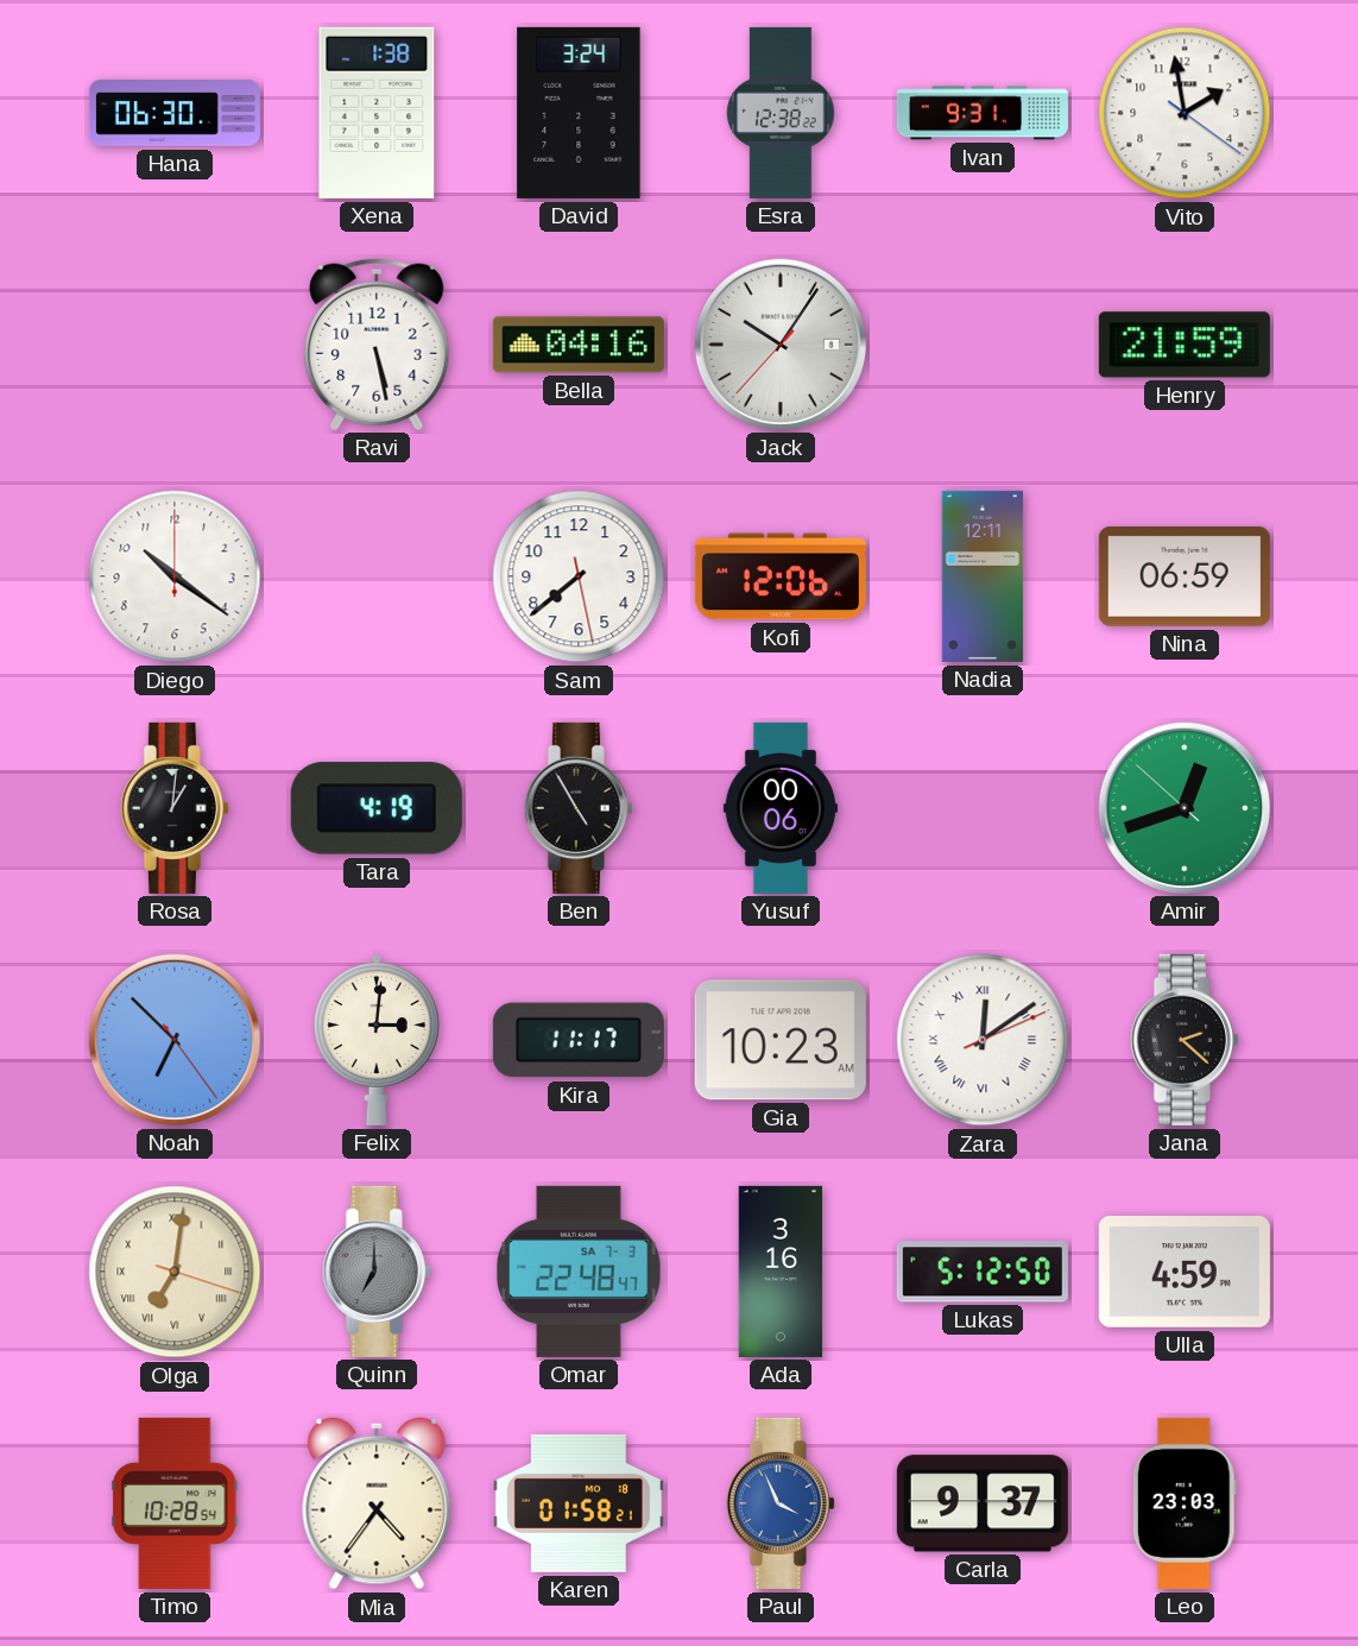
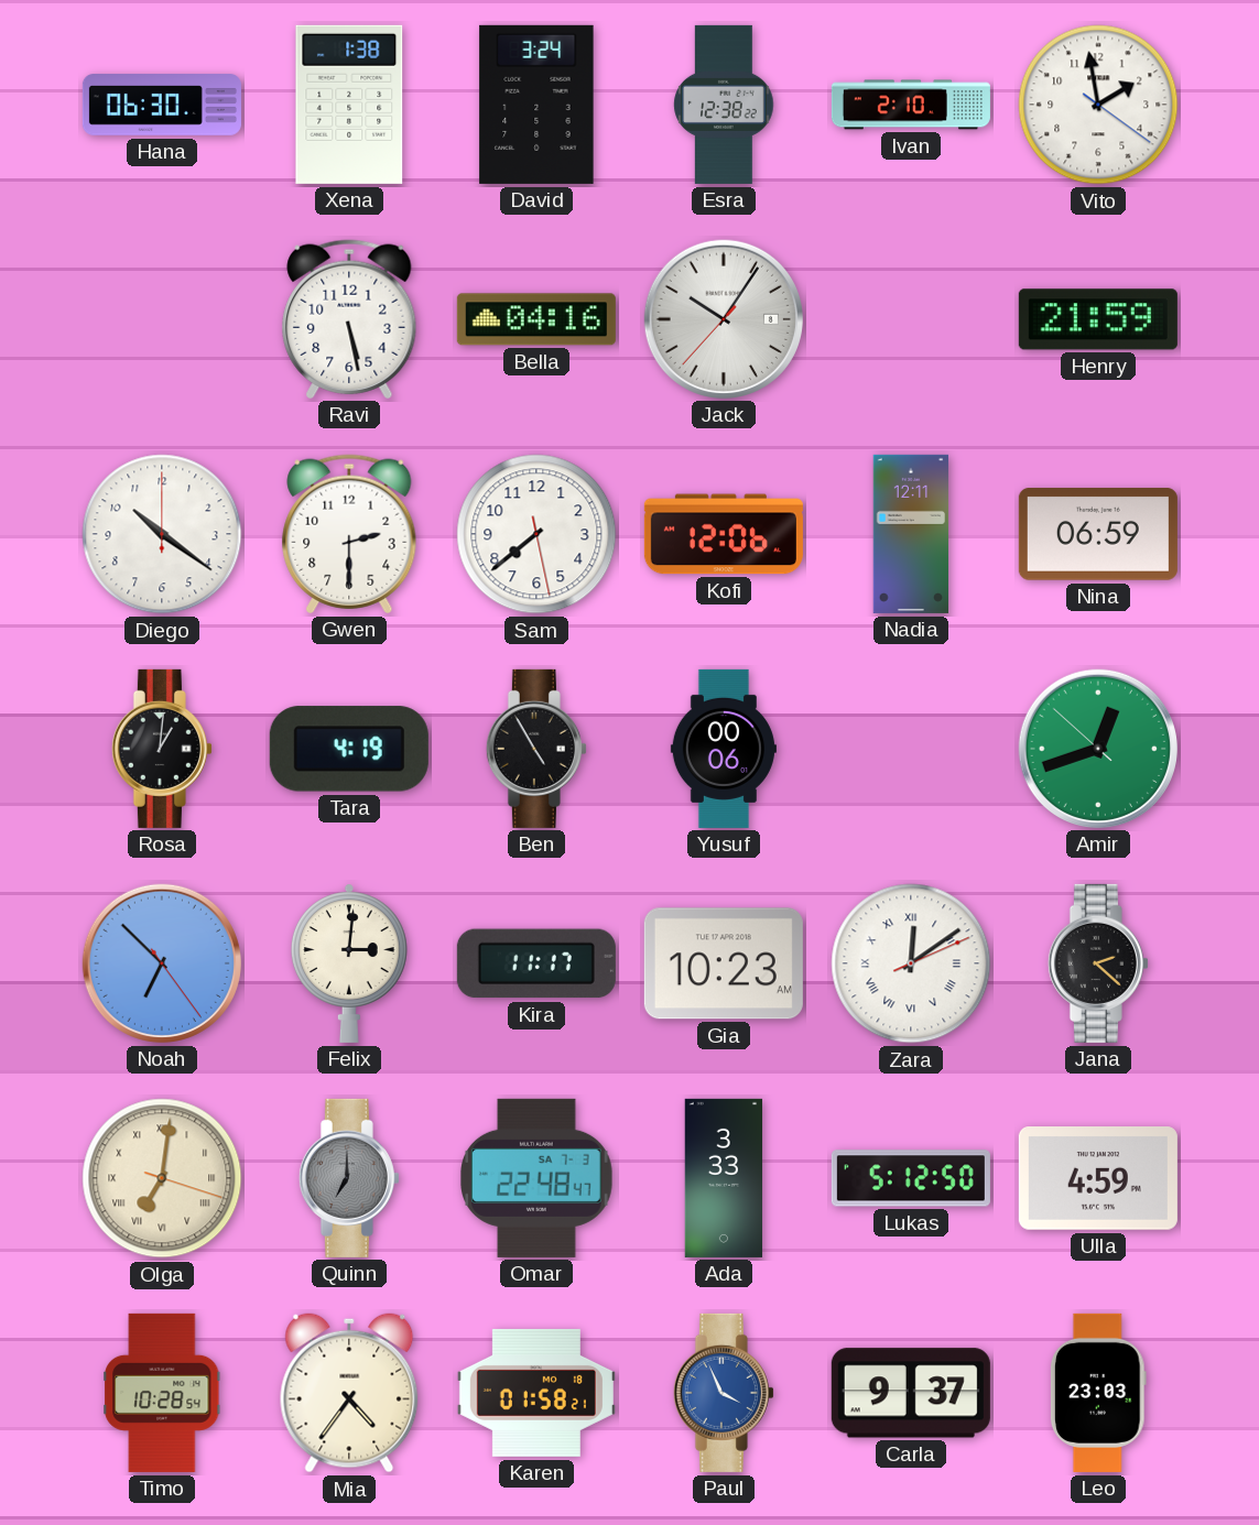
Ivan: 9:31 -> 2:10 (911, 105)
Gwen: none -> 2:30 (349, 534)
Ada: 3:16 -> 3:33 (724, 1178)
